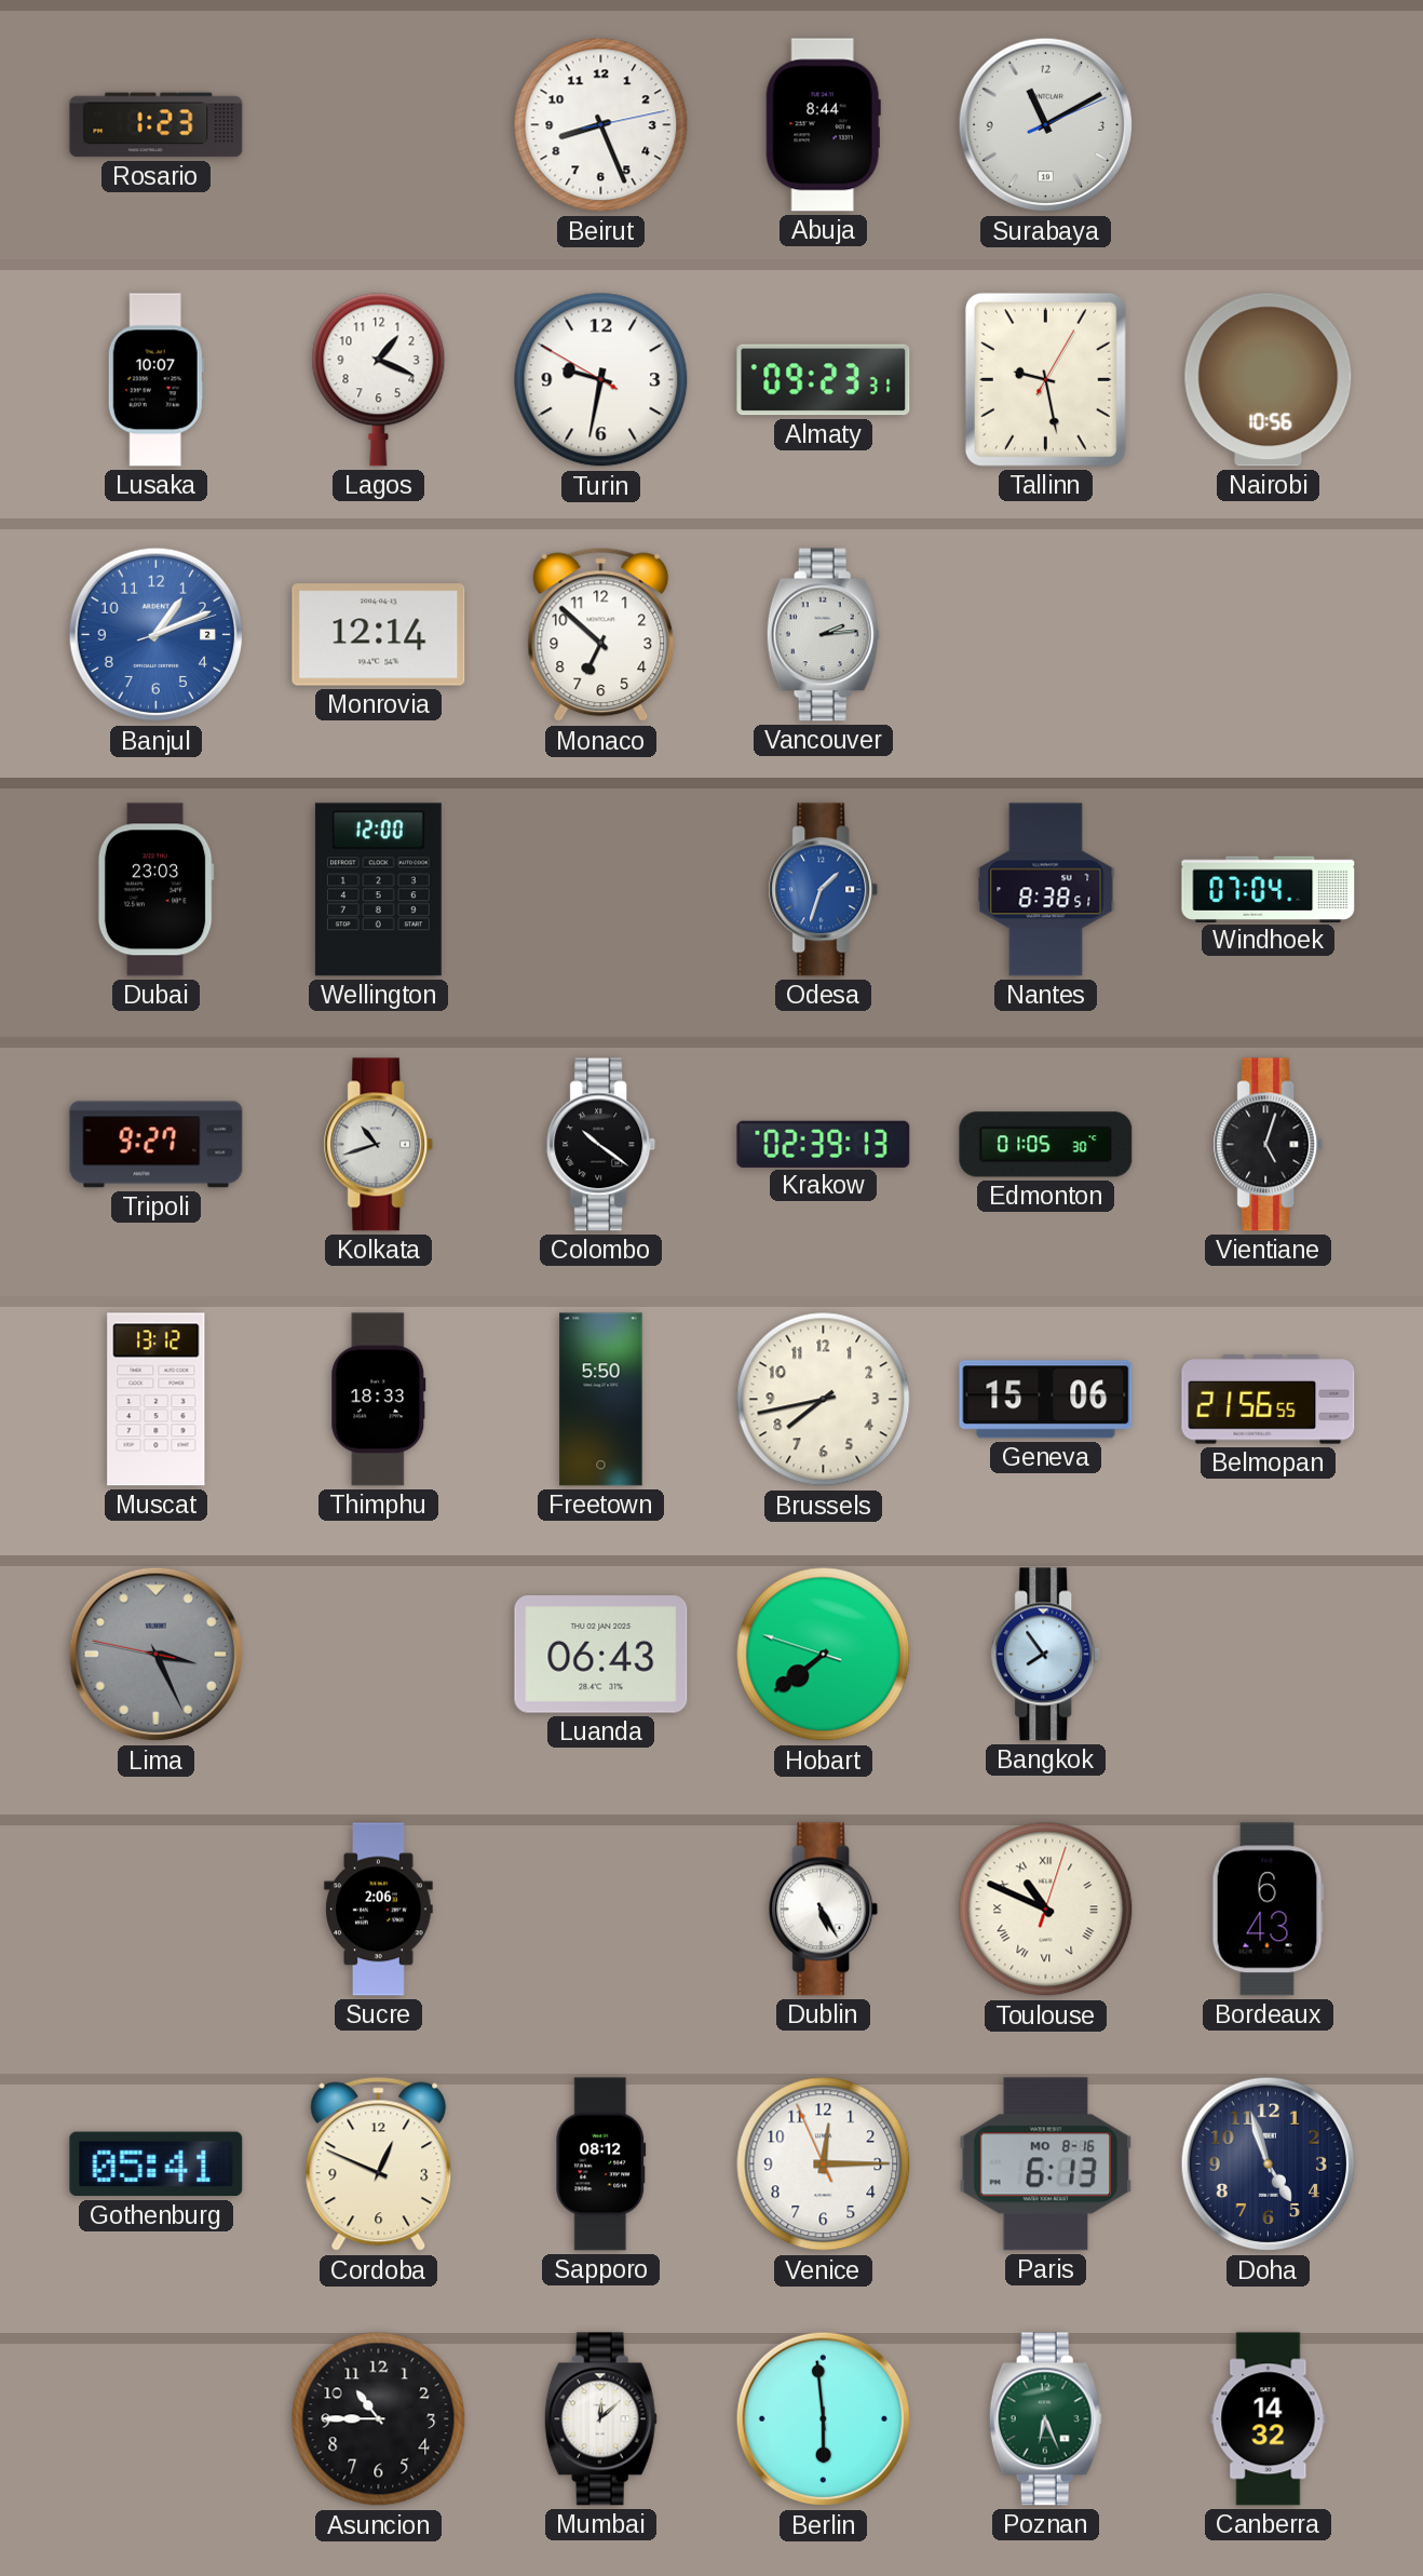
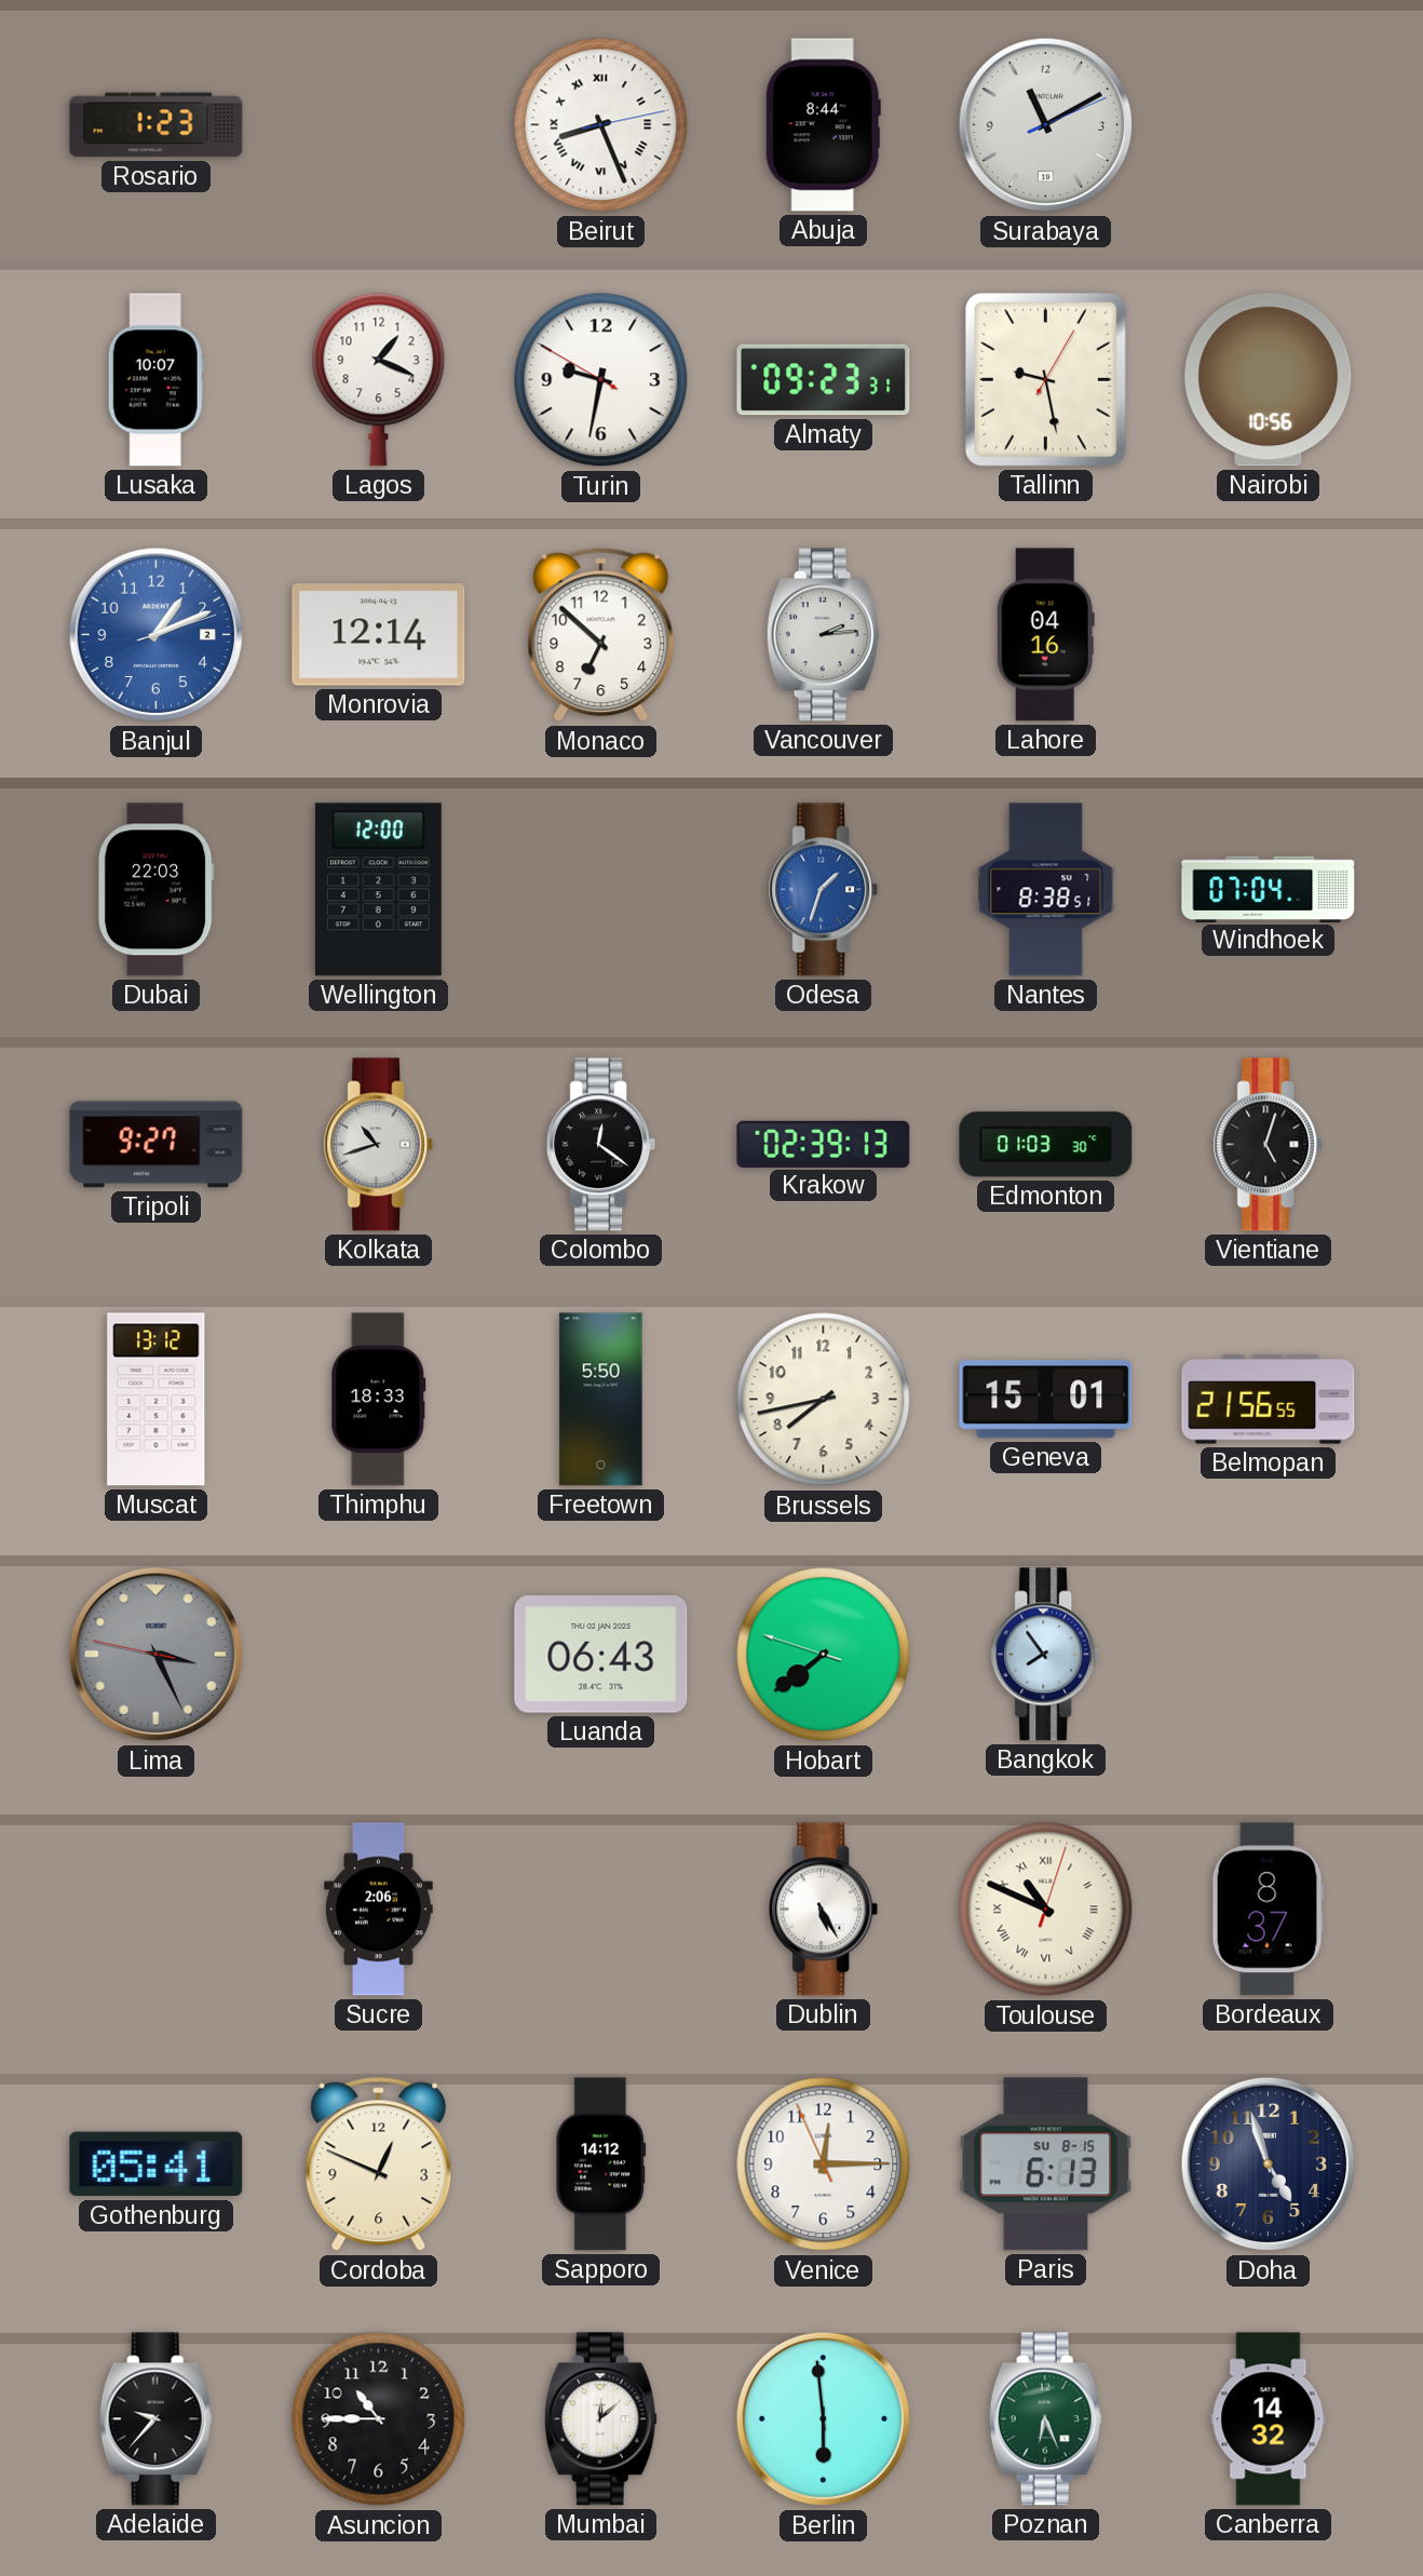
Beirut numerals: Arabic -> Roman (601, 125)
Lahore: none -> 04:16 (1045, 635)
Dubai: 23:03 -> 22:03 (155, 890)
Colombo: 10:21 -> 12:21 (601, 1145)
Edmonton: 01:05 -> 01:03 (1046, 1145)
Geneva: 15:06 -> 15:01 (1046, 1400)
Bordeaux: 6:43 -> 8:37 (1268, 1910)
Sapporo: 08:12 -> 14:12 (601, 2164)
Paris date: MO 8-16 -> SU 8-15 (1046, 2164)
Adelaide: none -> 9:37 (155, 2419)
